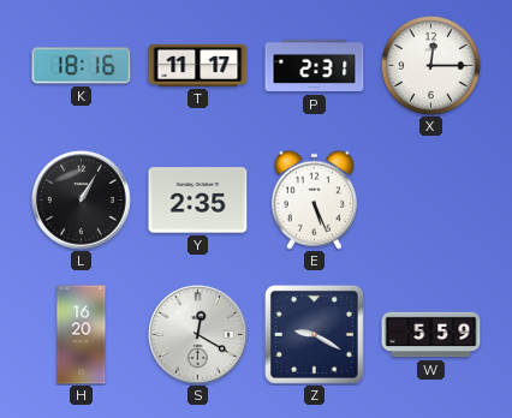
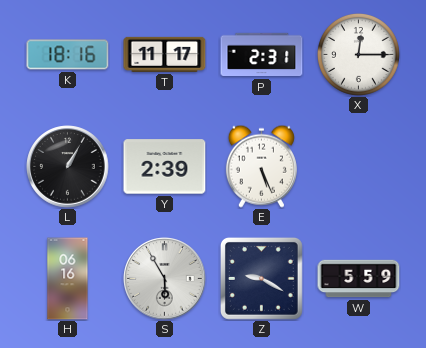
Y: 2:35 -> 2:39 (165, 167)
H: 16:20 -> 06:16 (68, 279)
S: 12:20 -> 5:55 (165, 279)
